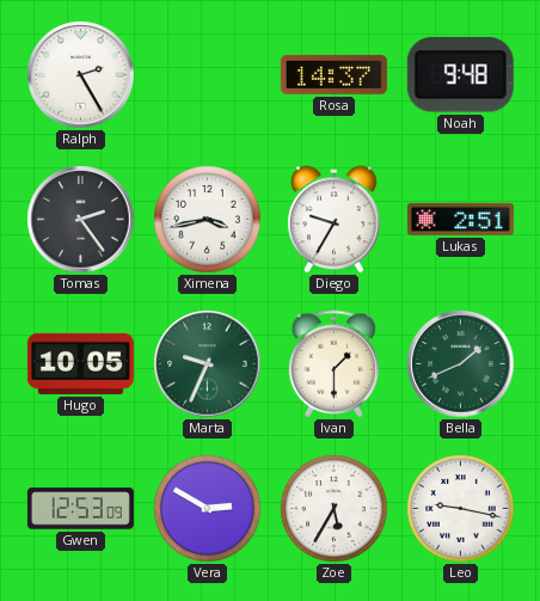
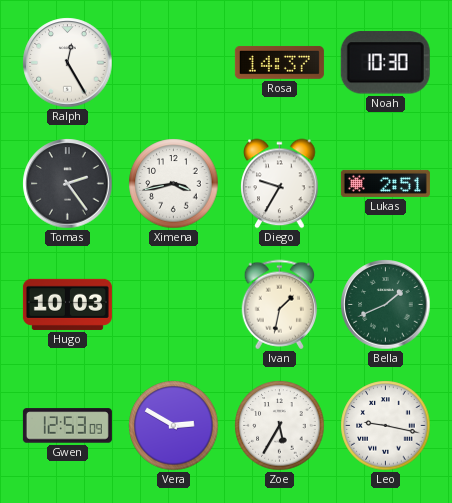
Ralph: 2:25 -> 12:25 (68, 63)
Noah: 9:48 -> 10:30 (385, 63)
Hugo: 10:05 -> 10:03 (67, 304)
Marta: 9:34 -> none (208, 364)
Ivan: 1:30 -> 1:32 (280, 305)
